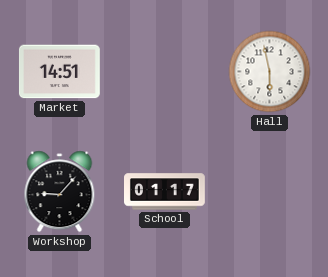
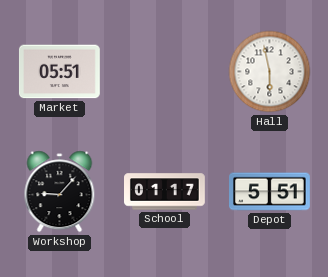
Market: 14:51 -> 05:51 (59, 72)
Depot: none -> 5:51 (270, 192)
